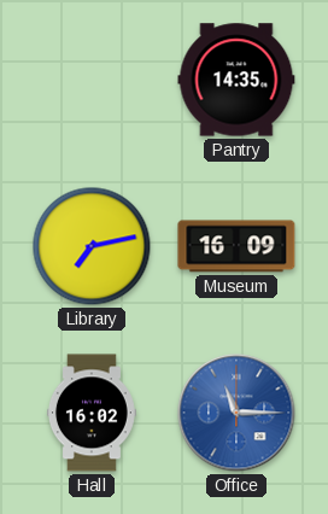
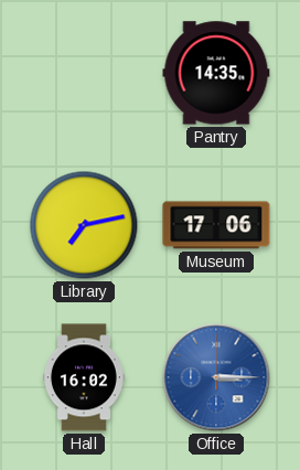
Museum: 16:09 -> 17:06 (216, 225)
Office: 11:15 -> 3:15 (216, 377)
